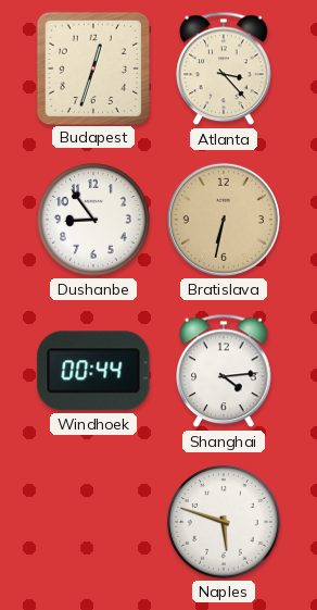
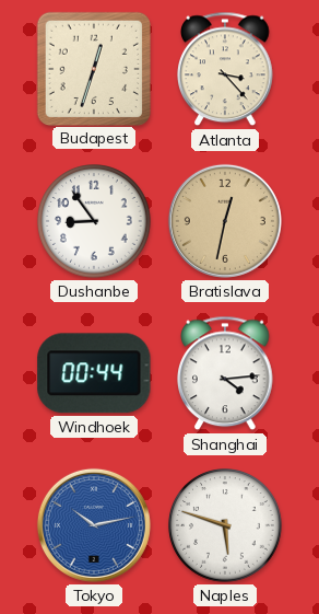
Bratislava: 6:32 -> 12:32 (225, 221)
Tokyo: none -> 10:13 (94, 525)
